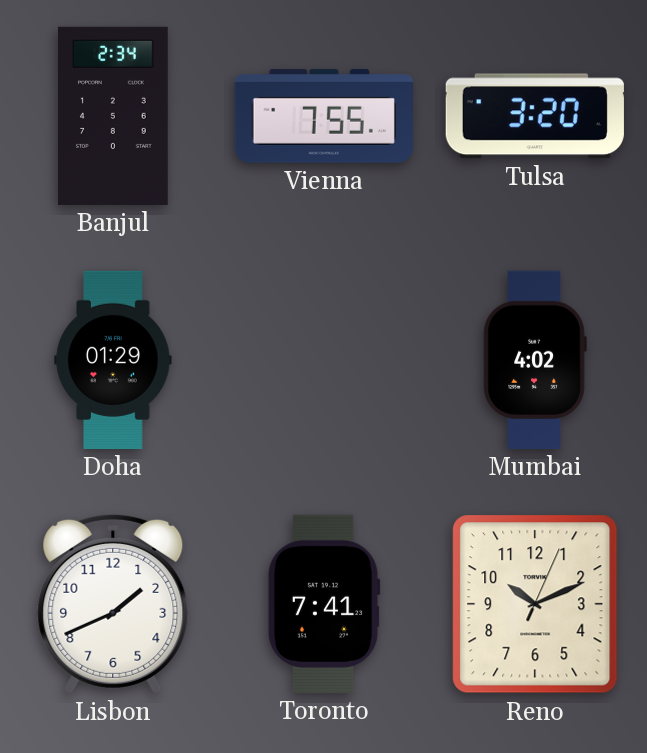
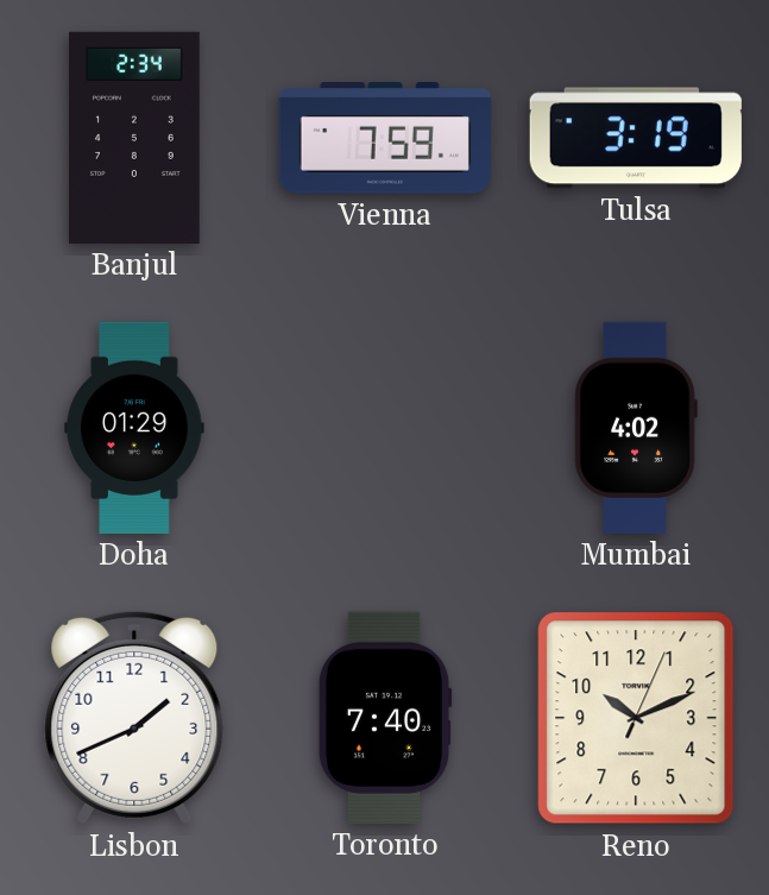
Vienna: 7:55 -> 7:59 (385, 139)
Tulsa: 3:20 -> 3:19 (636, 138)
Toronto: 7:41 -> 7:40 (385, 718)
